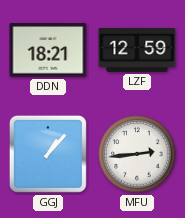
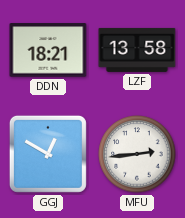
LZF: 12:59 -> 13:58 (137, 50)
GGJ: 1:07 -> 12:50 (48, 154)
